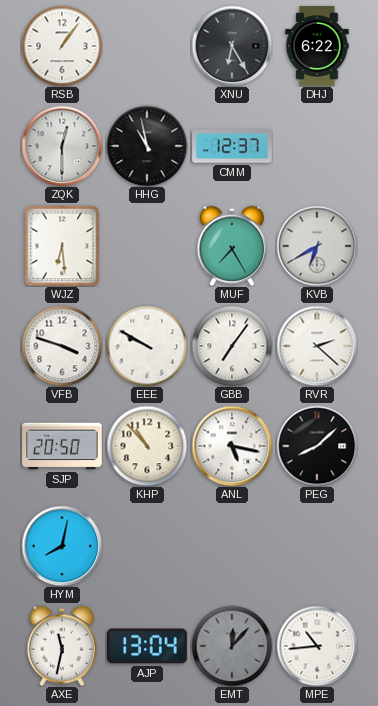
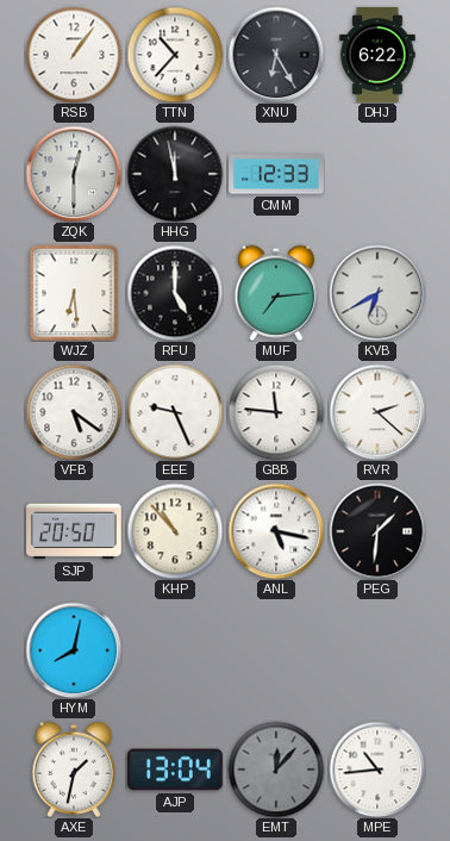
TTN: none -> 10:37 (175, 55)
HHG: 10:58 -> 11:58 (175, 174)
CMM: 12:37 -> 12:33 (276, 174)
RFU: none -> 5:00 (175, 293)
MUF: 7:25 -> 7:14 (276, 293)
VFB: 3:48 -> 5:21 (74, 412)
EEE: 9:50 -> 9:26 (175, 412)
GBB: 7:06 -> 11:46 (276, 412)
PEG: 8:08 -> 1:31 (377, 531)
AXE: 11:32 -> 1:32 (74, 770)
